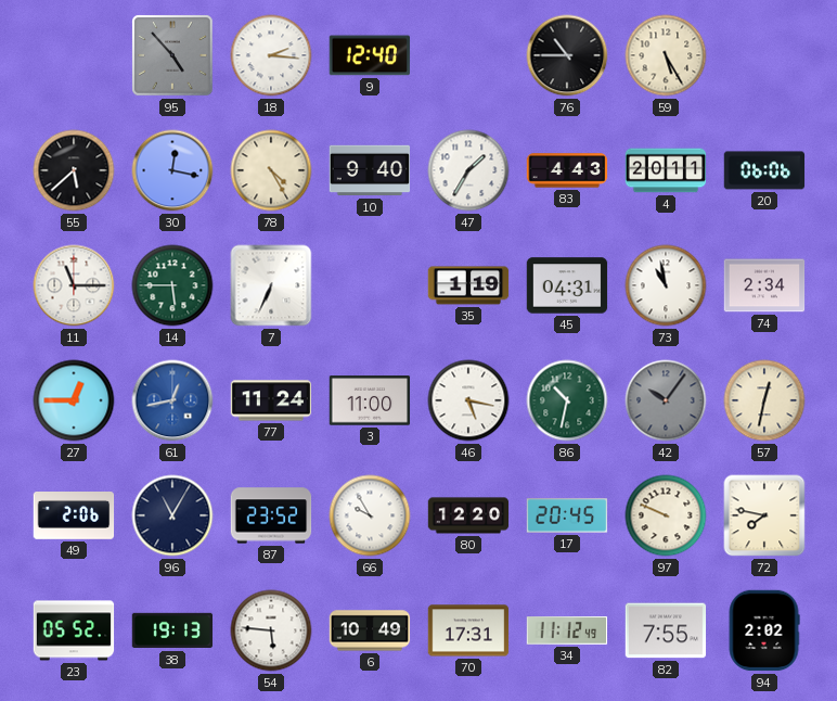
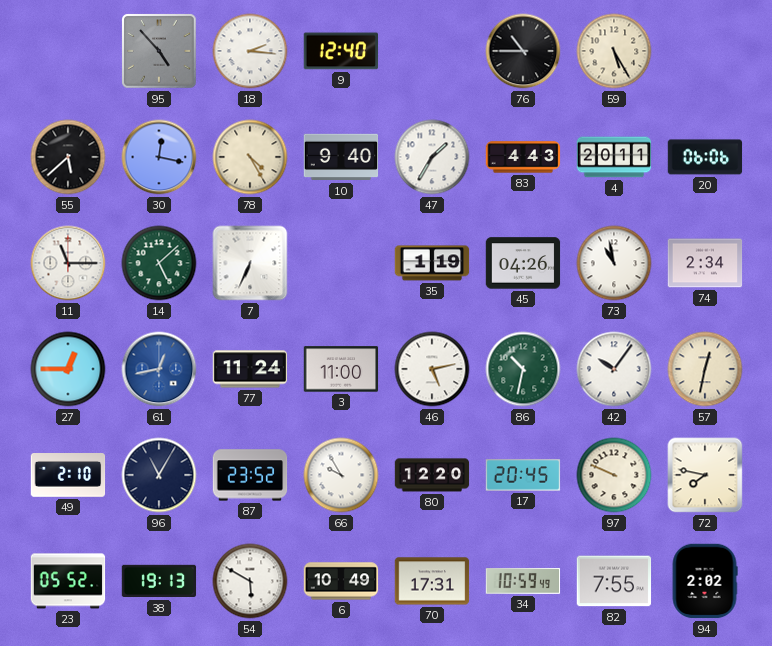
14: 5:45 -> 5:08 (159, 263)
45: 04:31 -> 04:26 (523, 263)
46: 5:17 -> 5:13 (432, 369)
42 dial: grey -> white (614, 369)
49: 2:06 -> 2:10 (68, 476)
54: 5:46 -> 5:50 (250, 581)
34: 11:12 -> 10:59 (523, 582)
